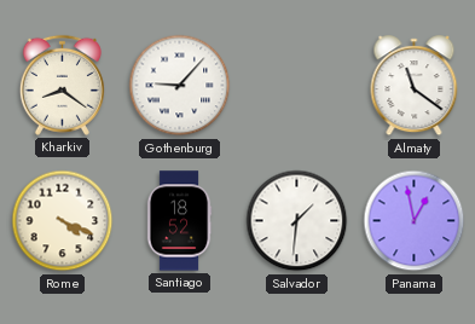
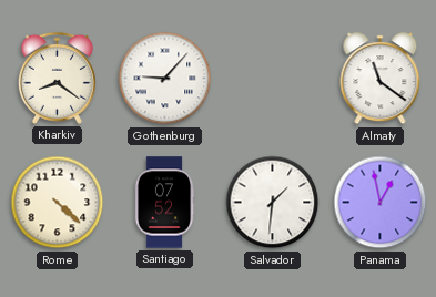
Rome: 4:19 -> 4:22 (58, 203)
Santiago: 18:52 -> 07:52 (164, 203)
